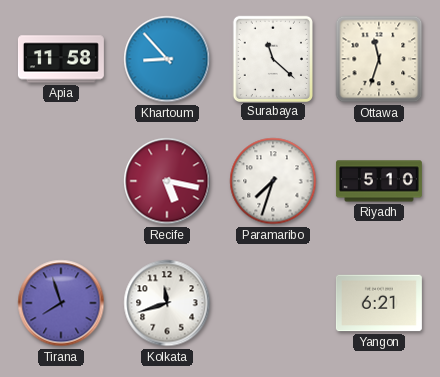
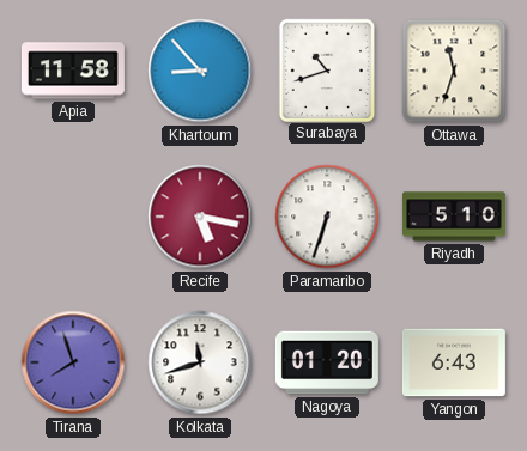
Surabaya: 11:22 -> 10:42 (326, 69)
Paramaribo: 7:33 -> 6:33 (327, 217)
Nagoya: none -> 01:20 (327, 362)
Yangon: 6:21 -> 6:43 (454, 362)
